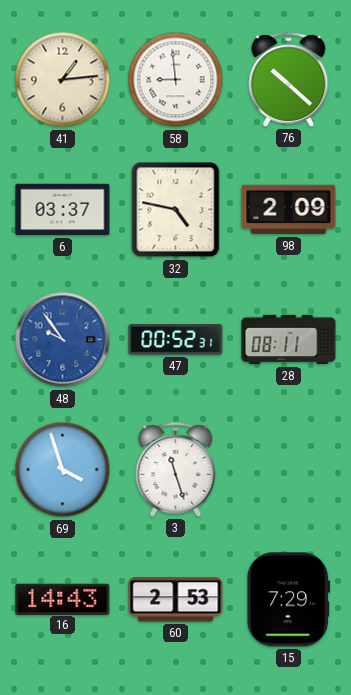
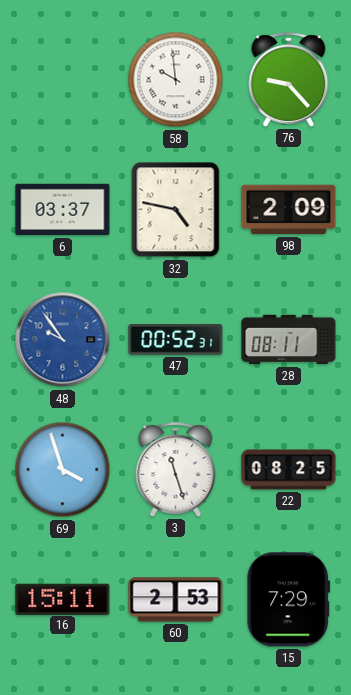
41: 1:14 -> none (63, 80)
58: 8:59 -> 9:59 (176, 80)
76: 10:22 -> 9:23 (289, 80)
22: none -> 08:25 (289, 470)
16: 14:43 -> 15:11 (63, 599)
